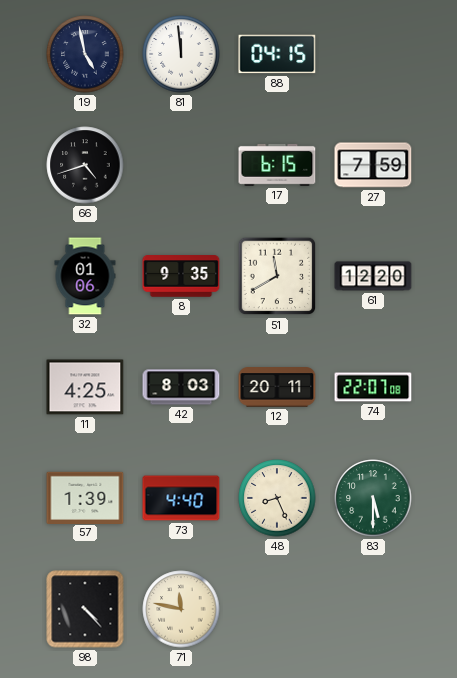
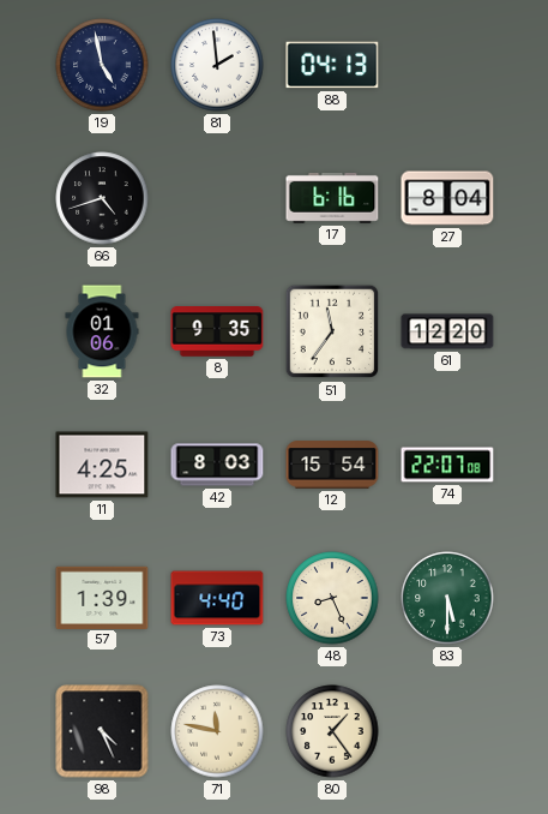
81: 11:59 -> 1:59 (217, 65)
88: 04:15 -> 04:13 (332, 65)
17: 6:15 -> 6:16 (332, 198)
27: 7:59 -> 8:04 (447, 198)
51: 11:40 -> 11:36 (332, 331)
12: 20:11 -> 15:54 (332, 465)
98: 4:23 -> 4:26 (102, 731)
80: none -> 1:24 (332, 731)
